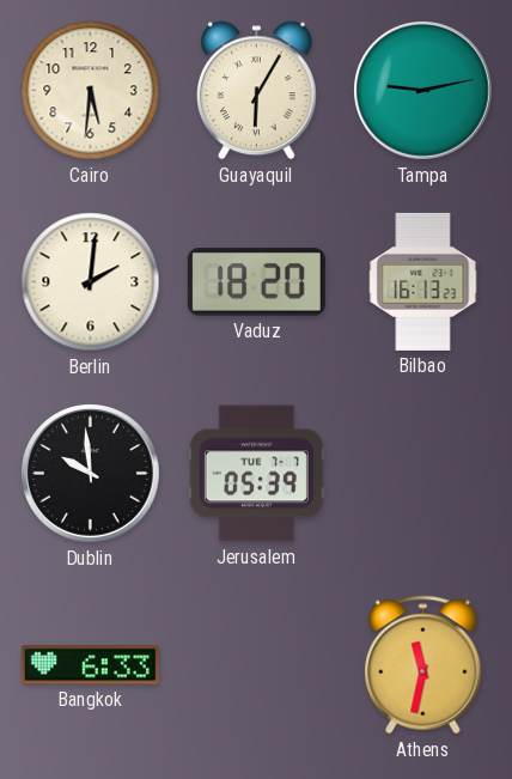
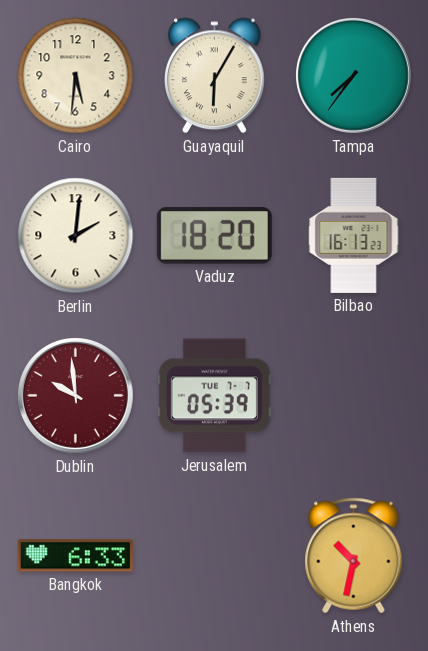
Tampa: 9:13 -> 7:36 (354, 76)
Dublin dial: black -> burgundy (76, 396)
Athens: 11:32 -> 10:32 (354, 556)
